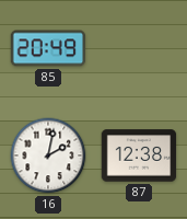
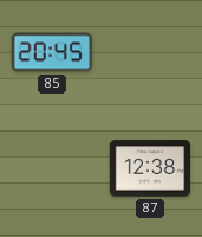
85: 20:49 -> 20:45 (52, 52)
16: 2:02 -> none (48, 155)
